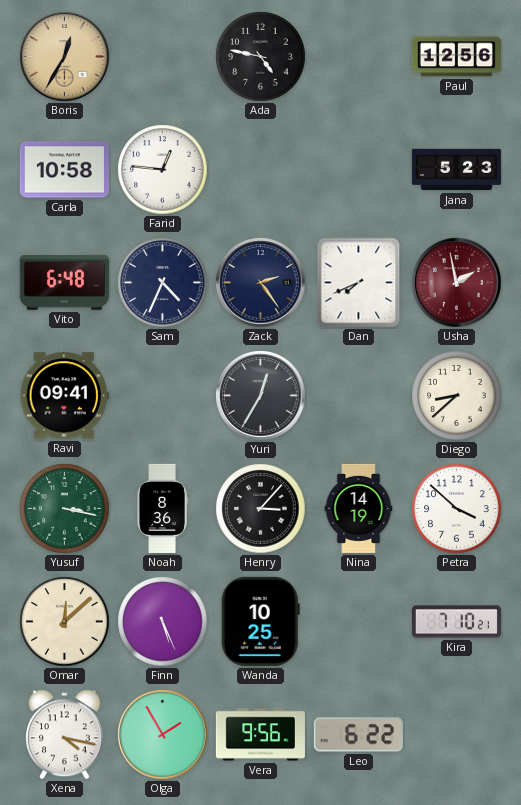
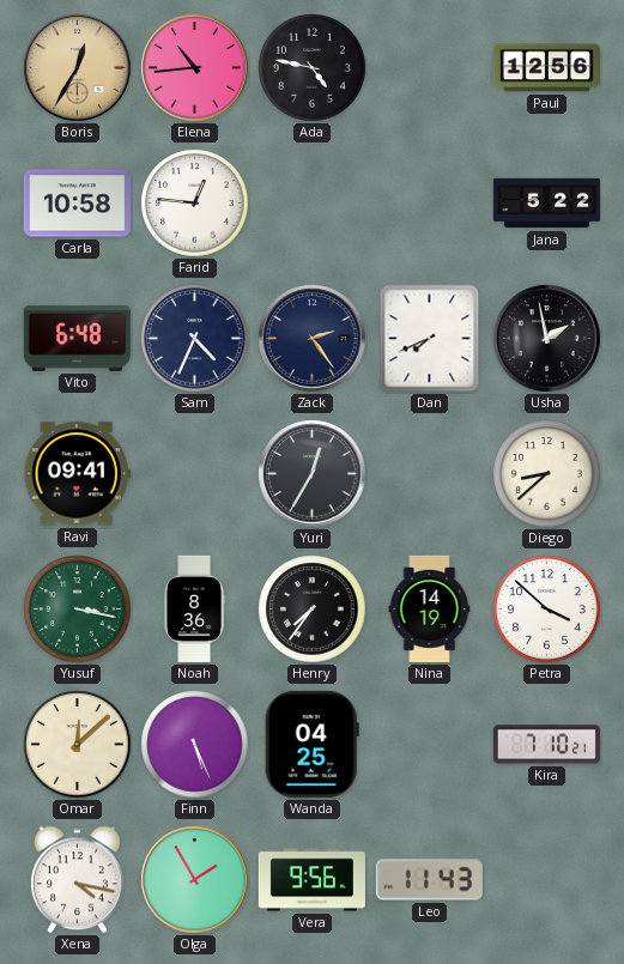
Elena: none -> 10:44 (195, 68)
Jana: 5:23 -> 5:22 (546, 204)
Usha dial: burgundy -> black (547, 339)
Henry: 3:07 -> 7:36 (313, 610)
Wanda: 10:25 -> 04:25 (311, 744)
Leo: 6:22 -> 11:43 (429, 880)
